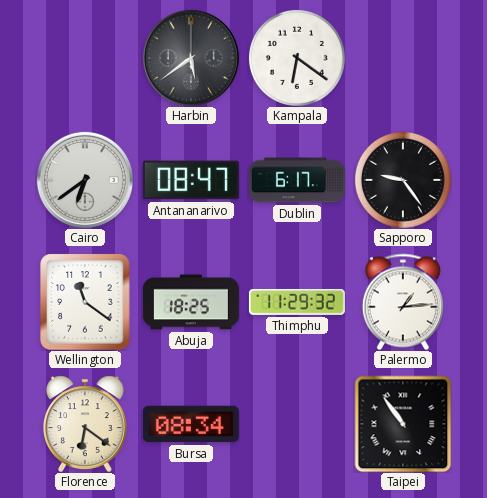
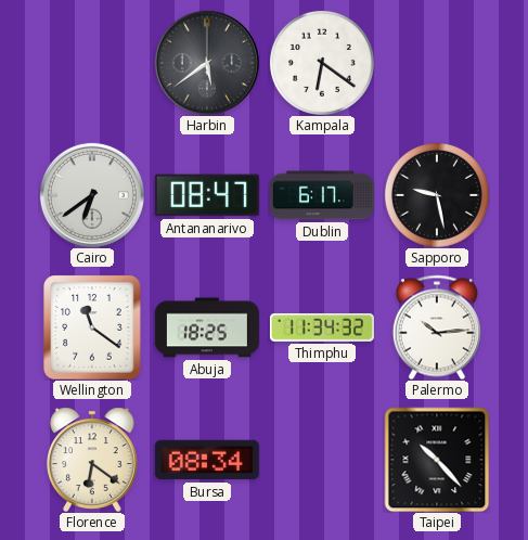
Sapporo: 9:24 -> 9:28 (437, 195)
Thimphu: 11:29 -> 11:34 (322, 327)
Palermo: 1:14 -> 10:14 (437, 327)
Taipei: 10:54 -> 10:23 (437, 460)
